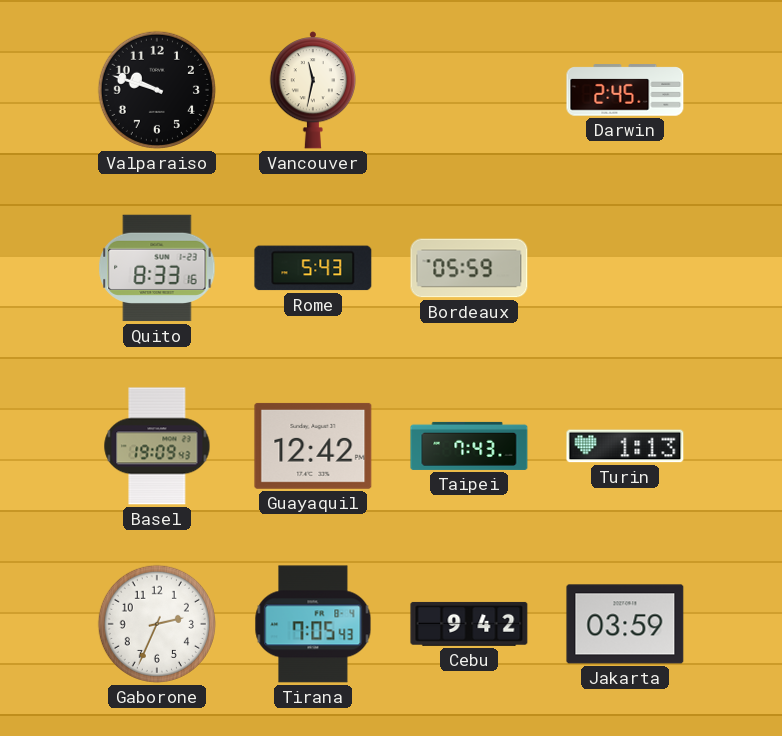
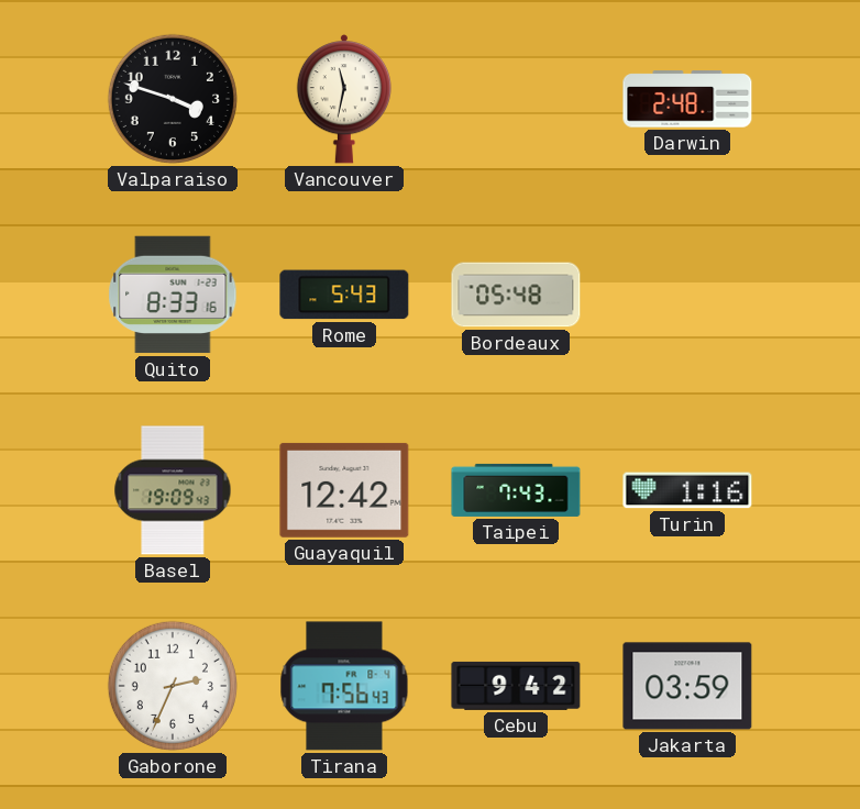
Valparaiso: 9:48 -> 3:48 (173, 99)
Darwin: 2:45 -> 2:48 (687, 99)
Bordeaux: 05:59 -> 05:48 (516, 295)
Turin: 1:13 -> 1:16 (687, 490)
Tirana: 7:05 -> 7:56 (344, 686)
